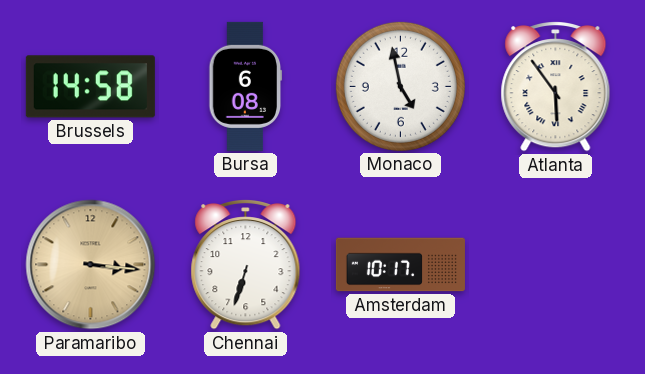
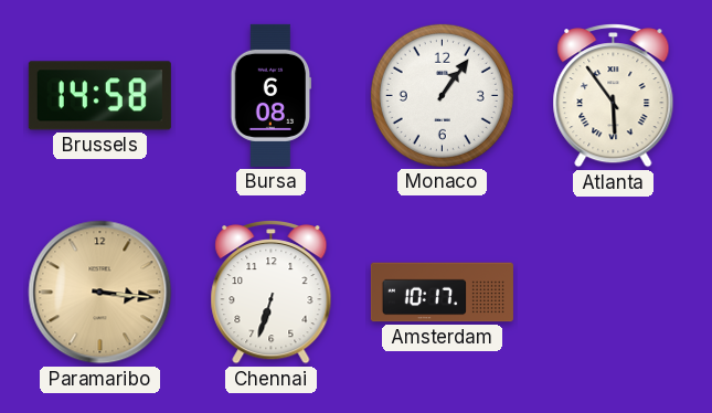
Monaco: 4:58 -> 1:06 (442, 95)
